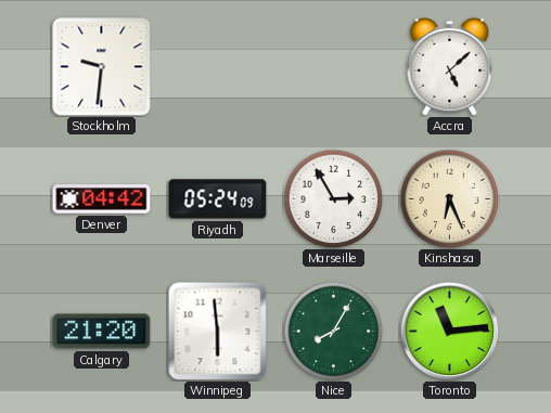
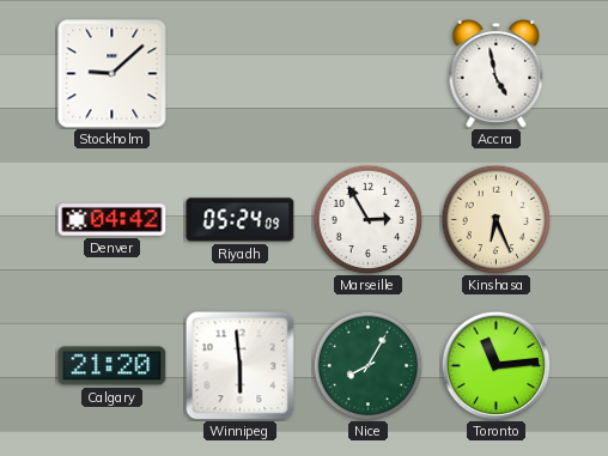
Stockholm: 9:31 -> 9:08 (113, 74)
Accra: 5:08 -> 4:58 (497, 73)
